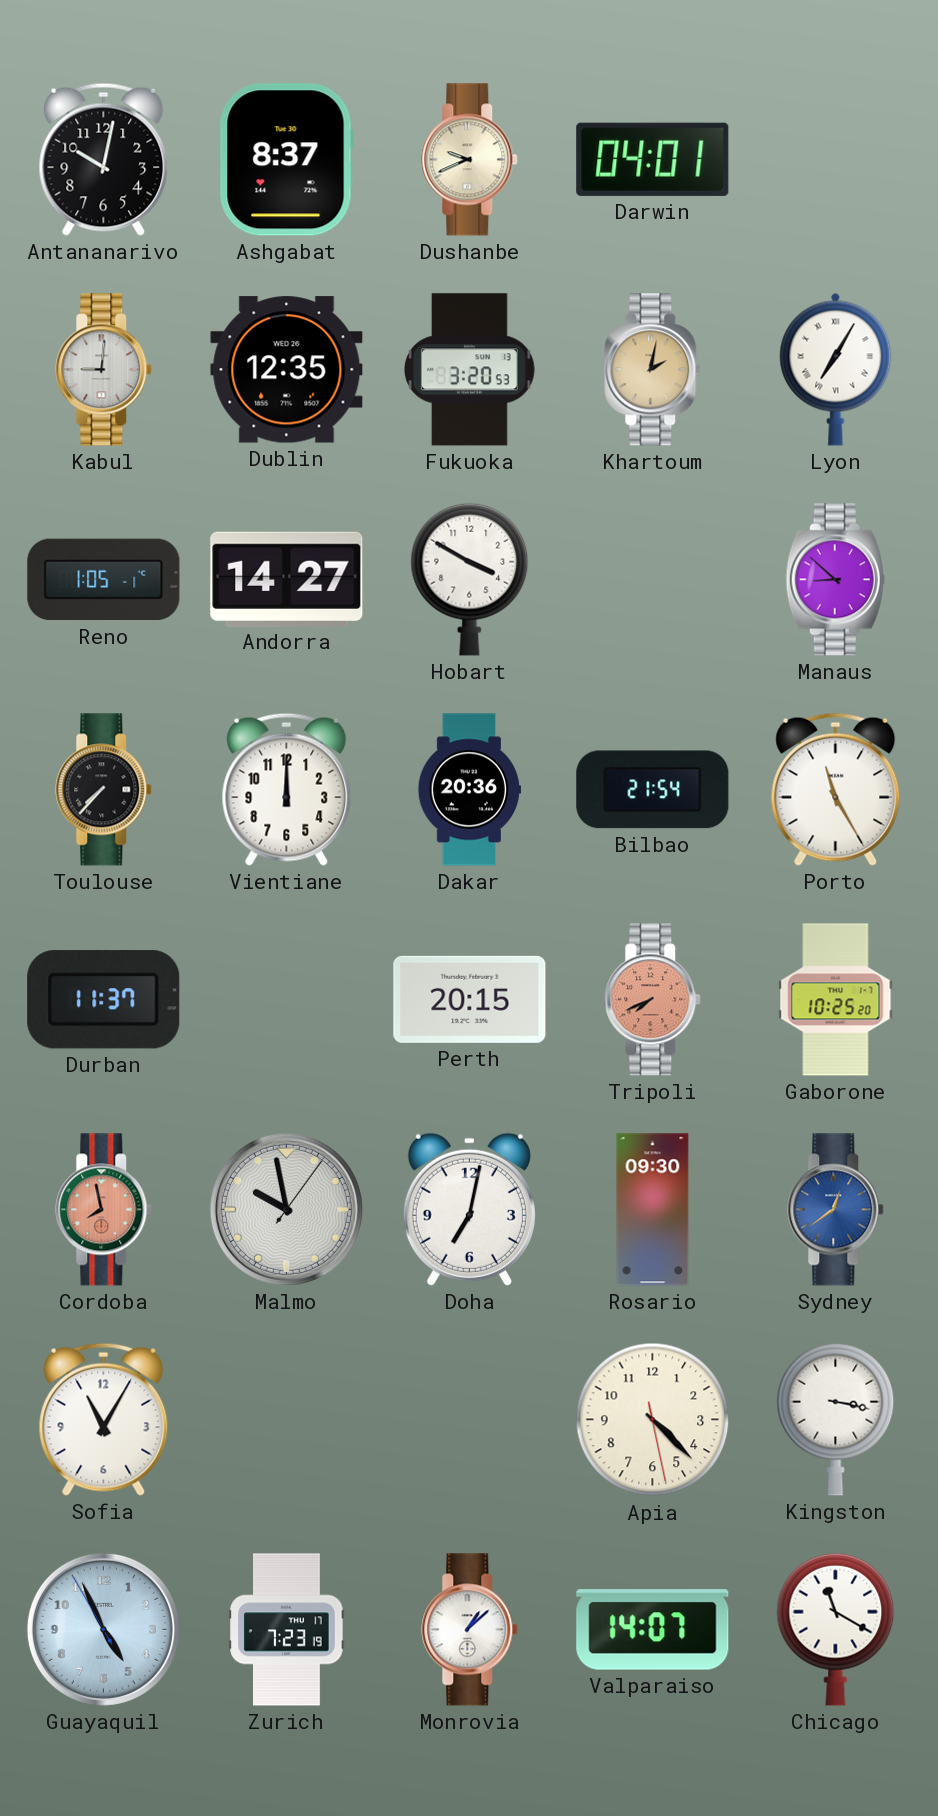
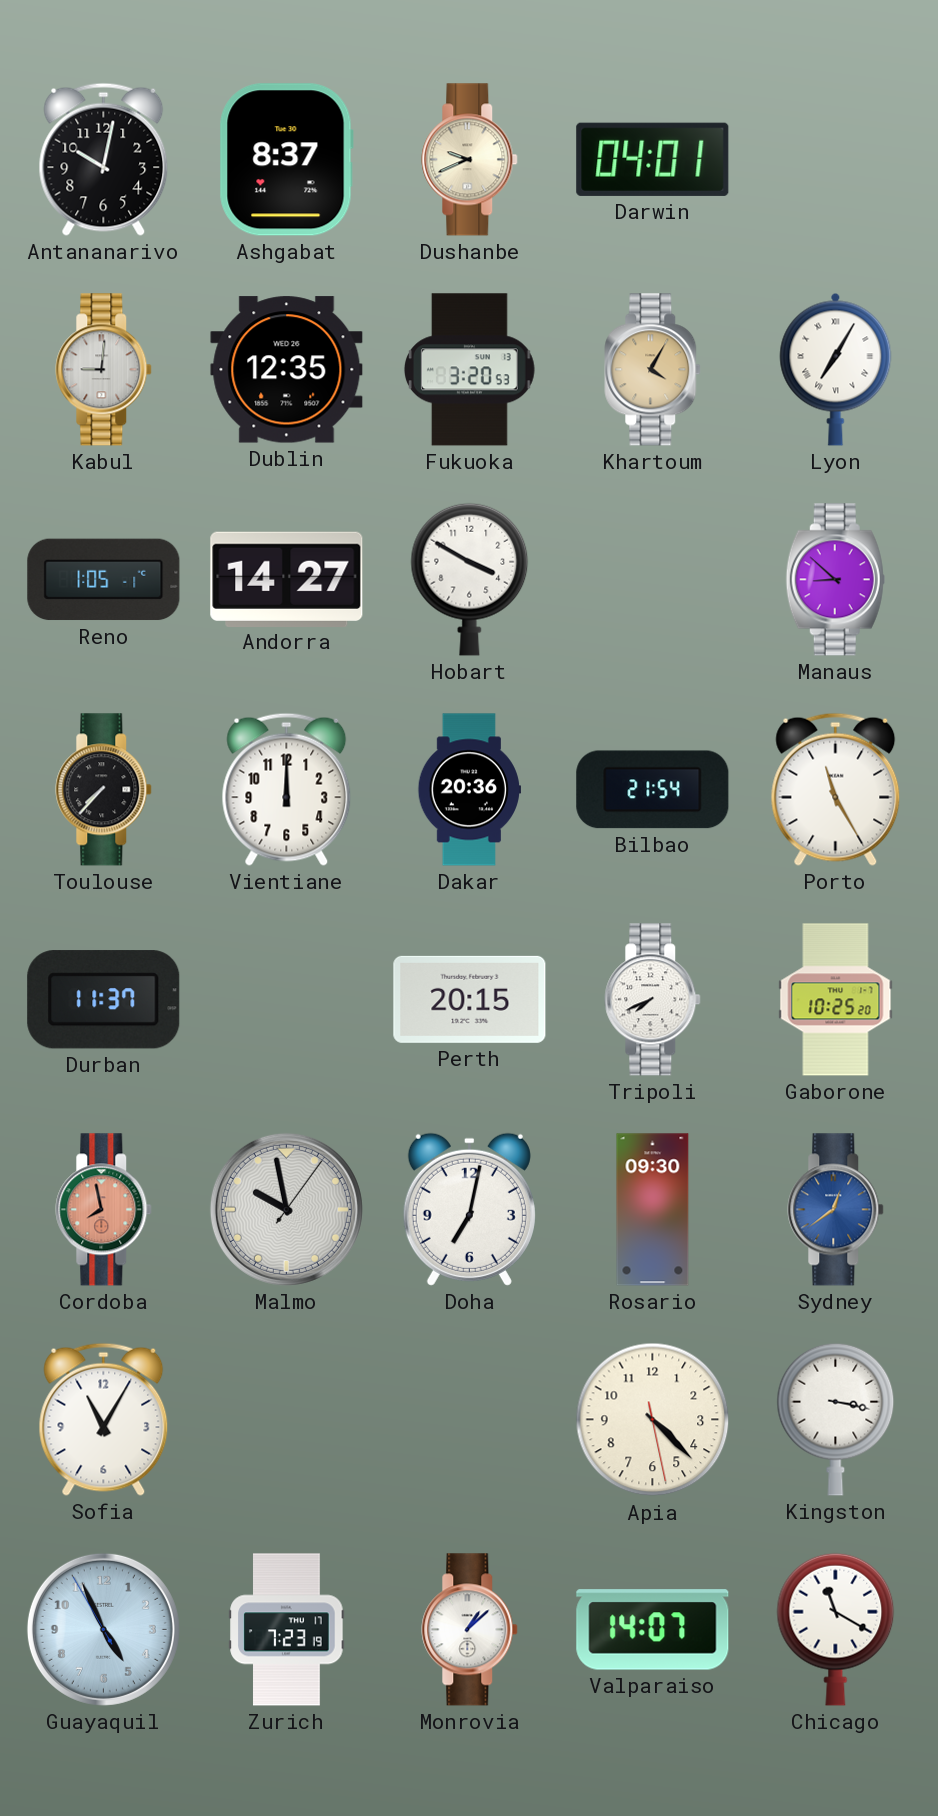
Khartoum: 2:02 -> 4:05 (653, 370)
Tripoli dial: salmon -> white (653, 1000)
